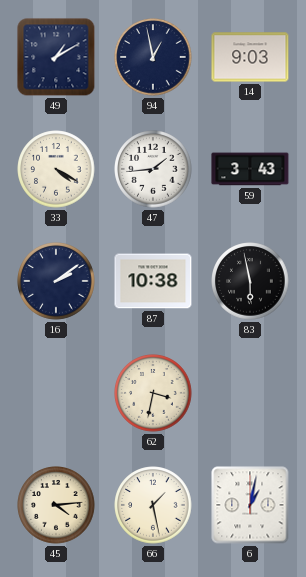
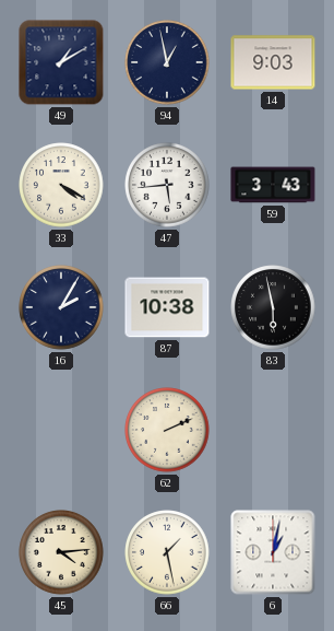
47: 1:44 -> 5:44 (167, 185)
16: 2:09 -> 2:05 (61, 307)
62: 3:32 -> 2:11 (167, 430)
